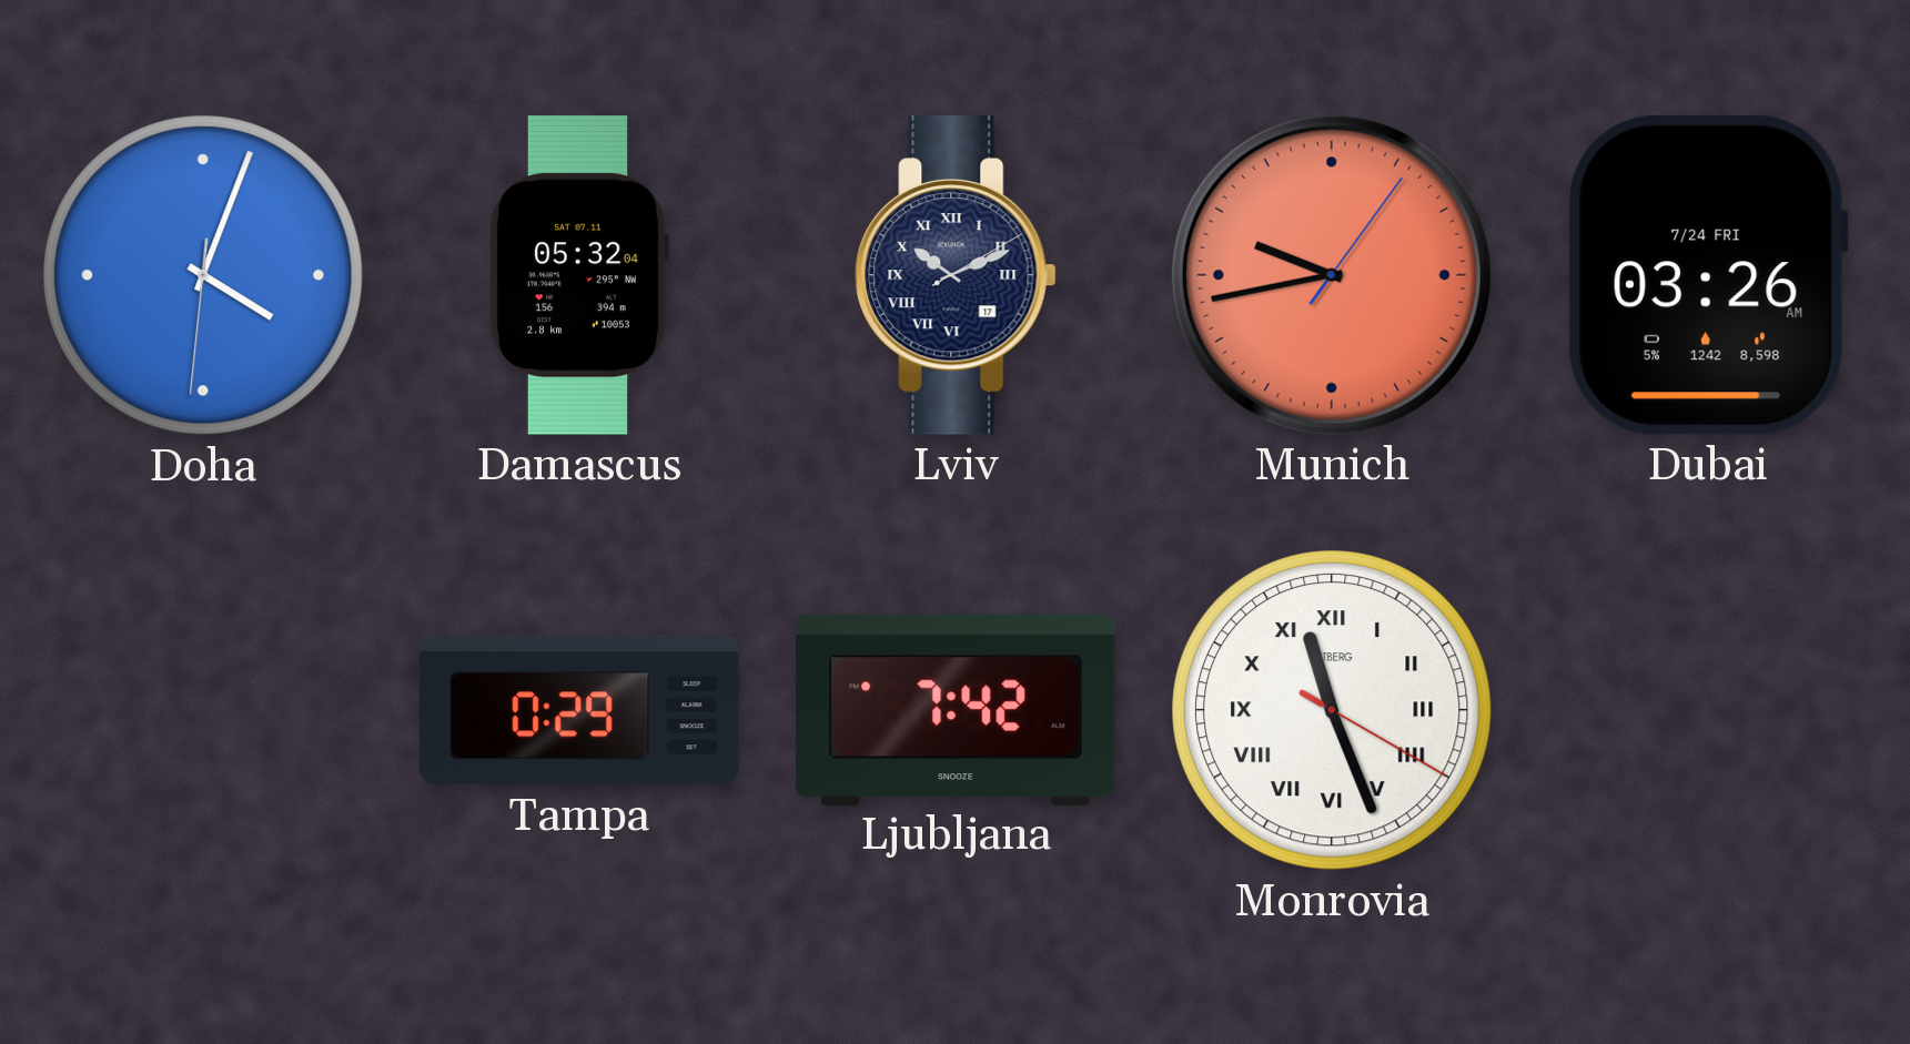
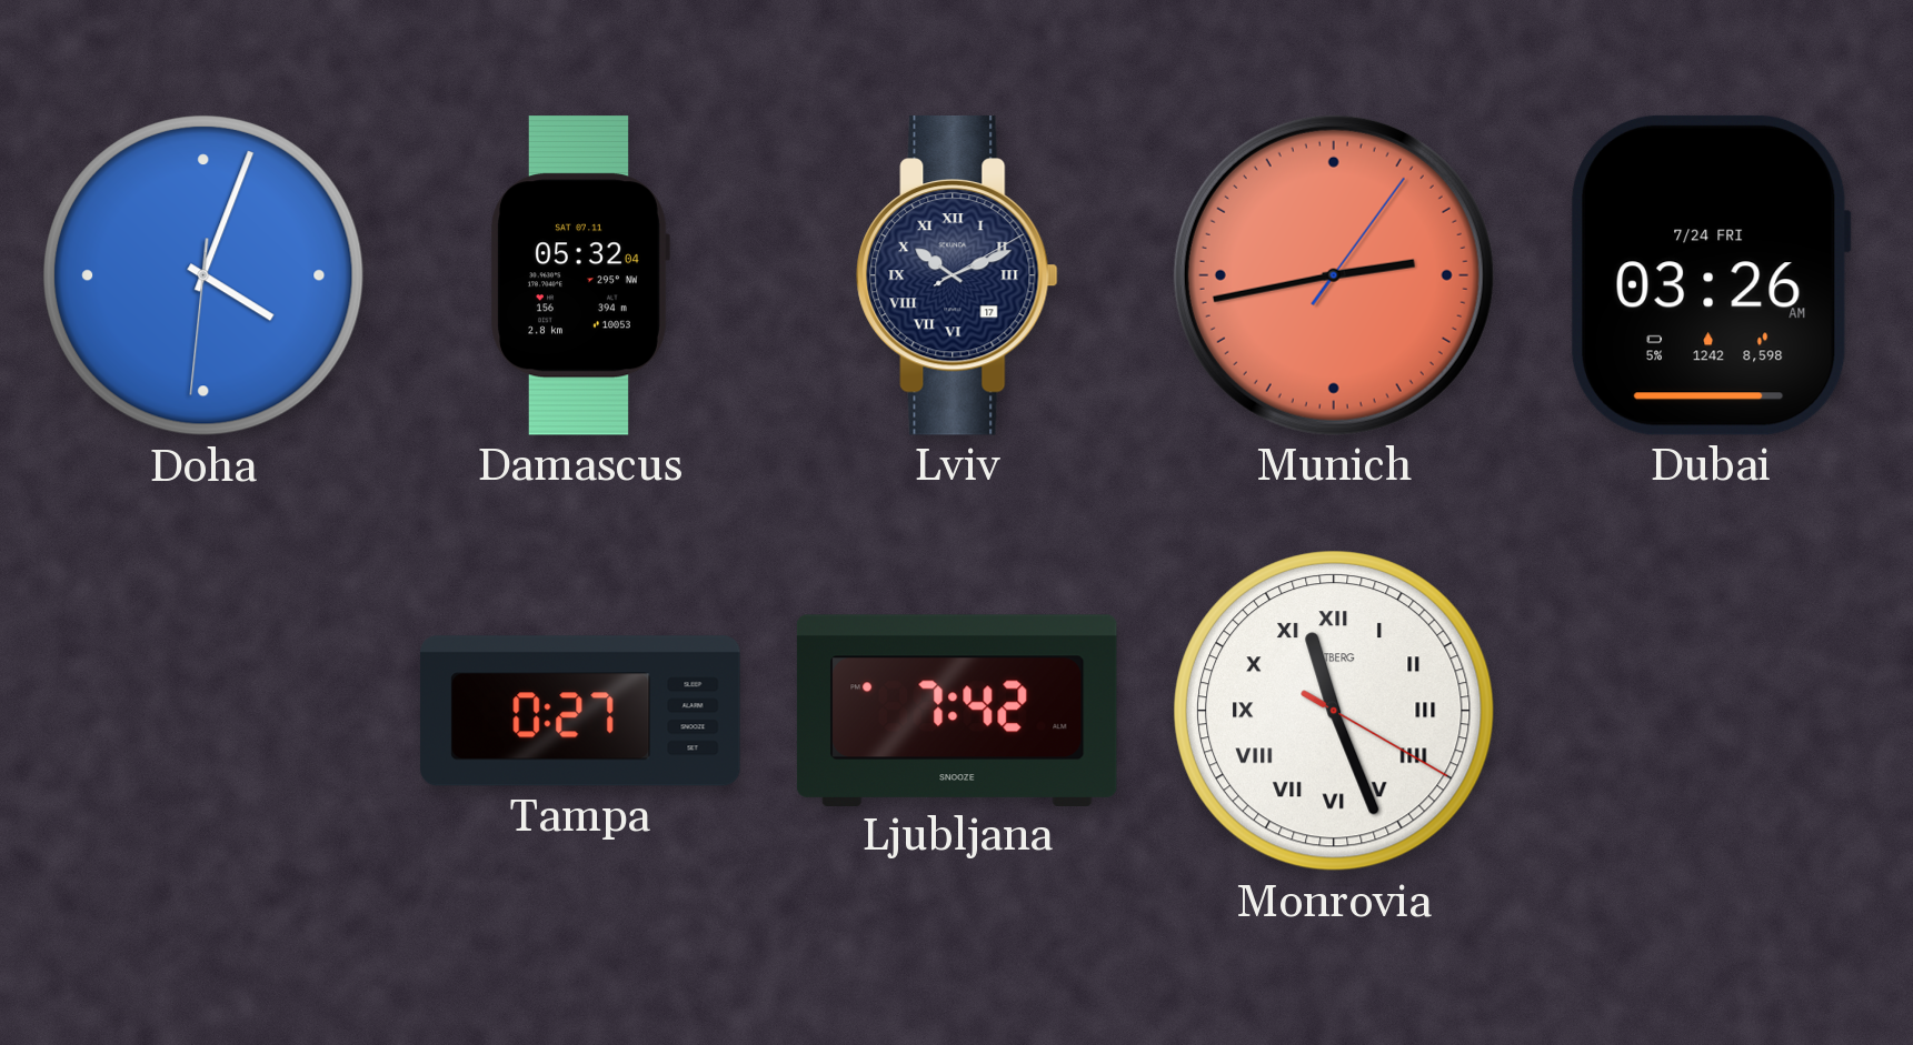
Munich: 9:43 -> 2:43 (1334, 275)
Tampa: 0:29 -> 0:27 (580, 711)
